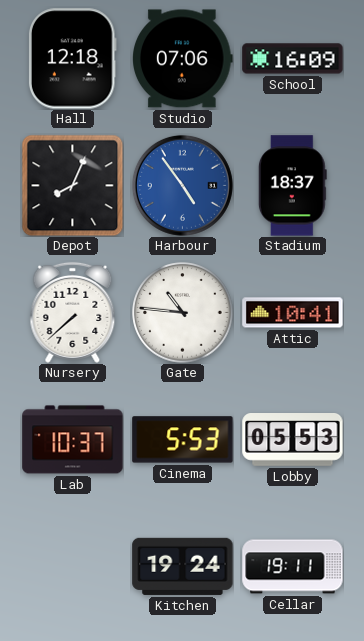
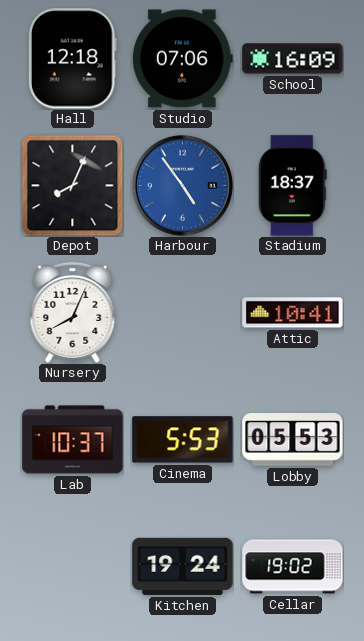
Nursery: 7:38 -> 8:04 (73, 312)
Gate: 10:46 -> none (183, 313)
Cellar: 19:11 -> 19:02 (293, 567)
